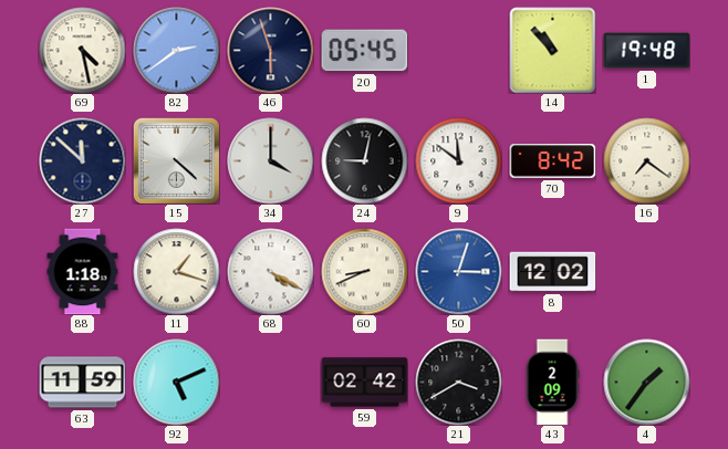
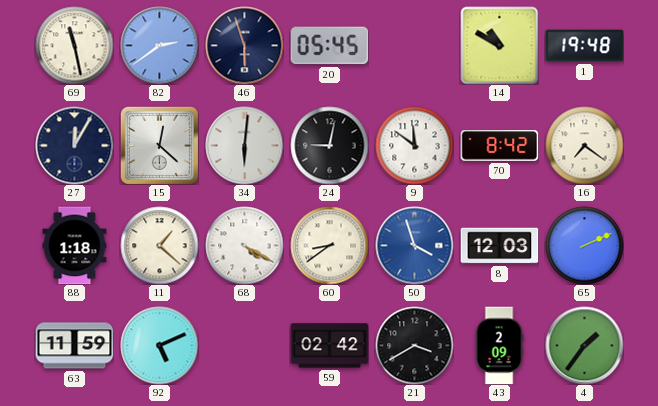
69: 4:28 -> 11:28 (74, 45)
14: 10:53 -> 10:50 (499, 45)
27: 11:52 -> 12:05 (74, 145)
15: 4:22 -> 12:22 (159, 145)
34: 4:00 -> 6:01 (244, 145)
11: 1:18 -> 1:22 (159, 245)
60: 8:41 -> 8:39 (329, 245)
50: 3:03 -> 3:57 (414, 245)
8: 12:02 -> 12:03 (499, 246)
65: none -> 2:11 (584, 245)
